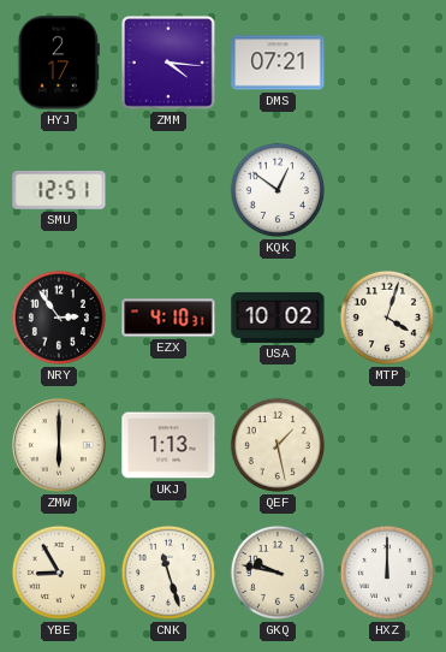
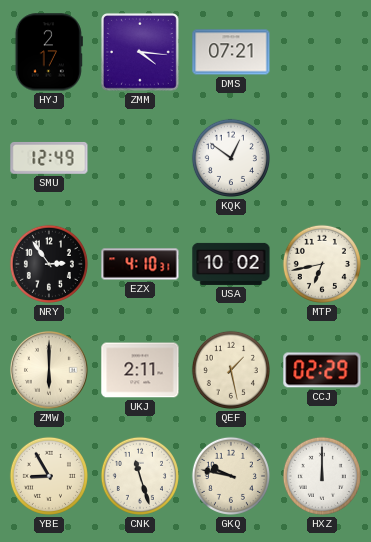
SMU: 12:51 -> 12:49 (49, 158)
MTP: 4:03 -> 6:43 (322, 264)
UKJ: 1:13 -> 2:11 (140, 370)
CCJ: none -> 02:29 (322, 370)
